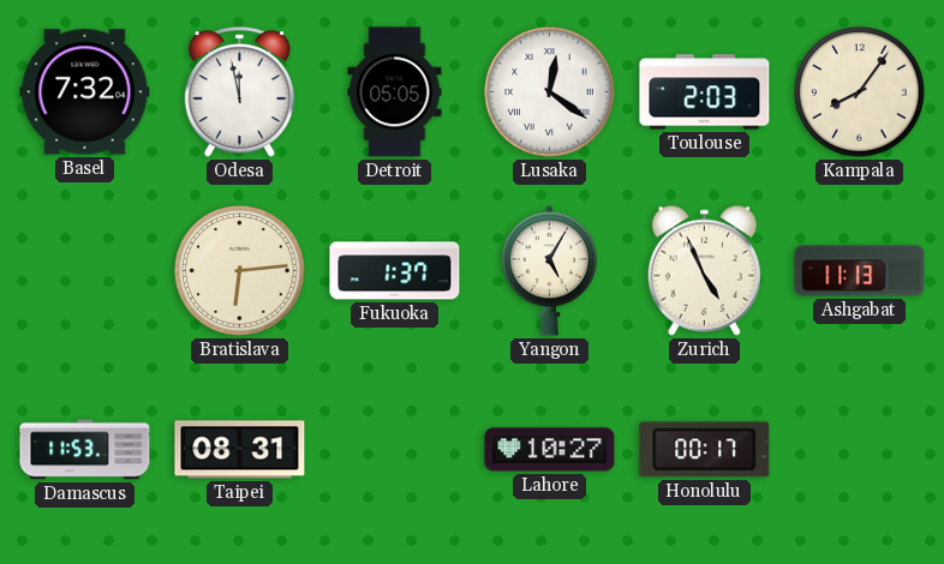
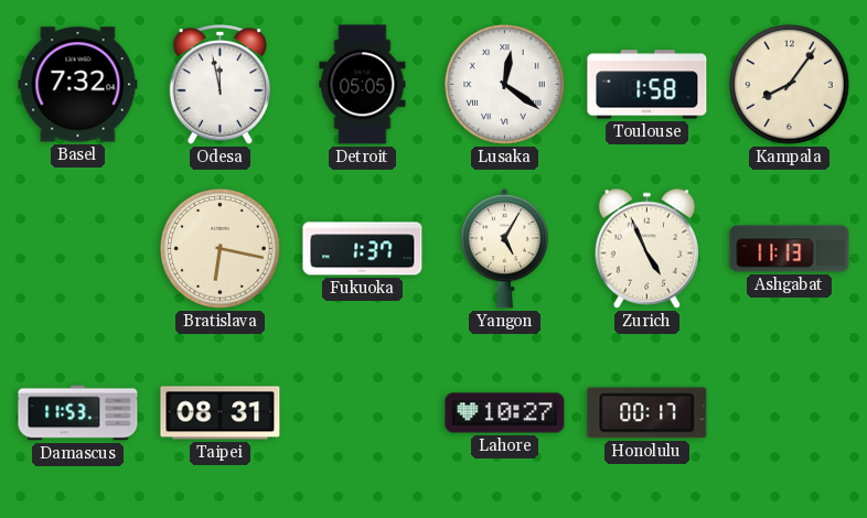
Toulouse: 2:03 -> 1:58 (647, 85)
Bratislava: 6:14 -> 6:17 (221, 249)
